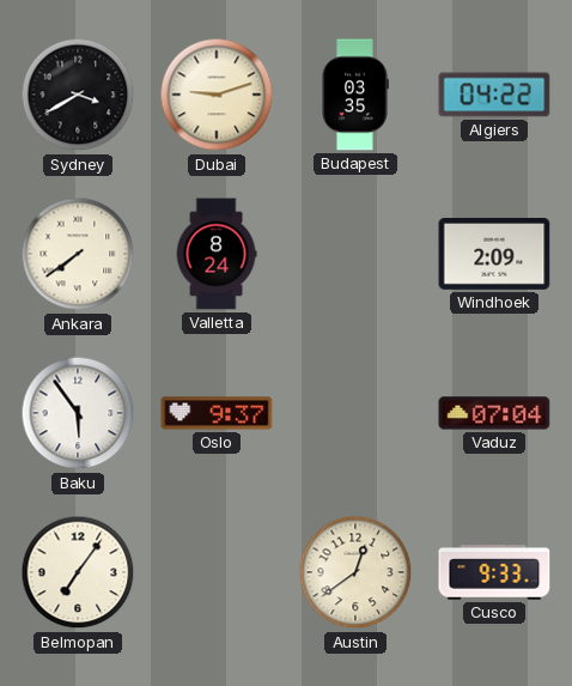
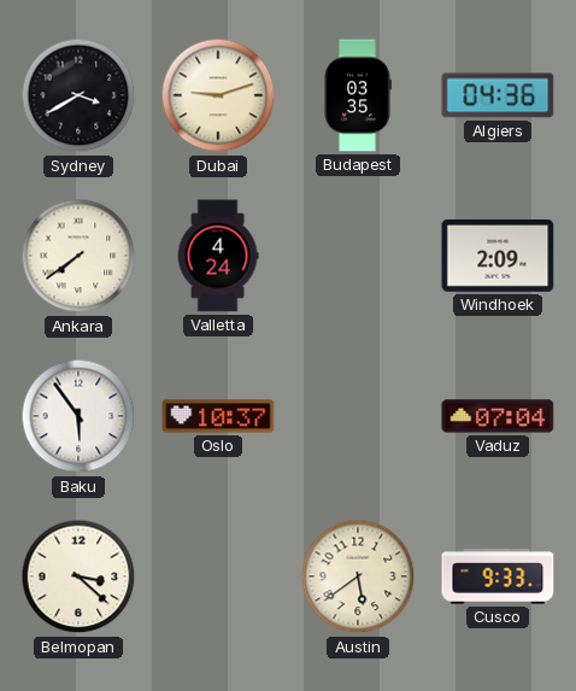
Algiers: 04:22 -> 04:36 (498, 95)
Valletta: 8:24 -> 4:24 (218, 256)
Oslo: 9:37 -> 10:37 (218, 416)
Belmopan: 7:06 -> 3:22 (78, 576)
Austin: 12:39 -> 5:39 (358, 576)
